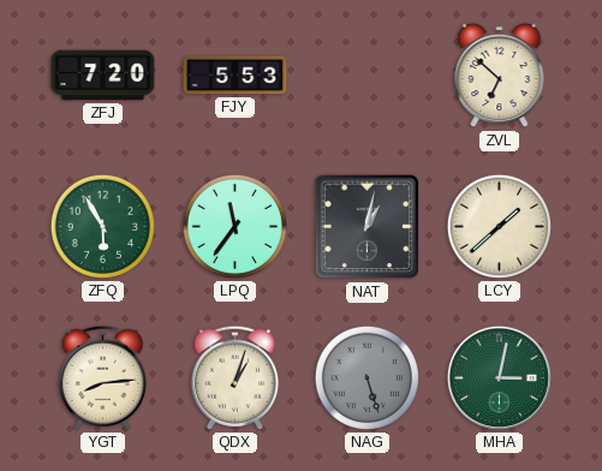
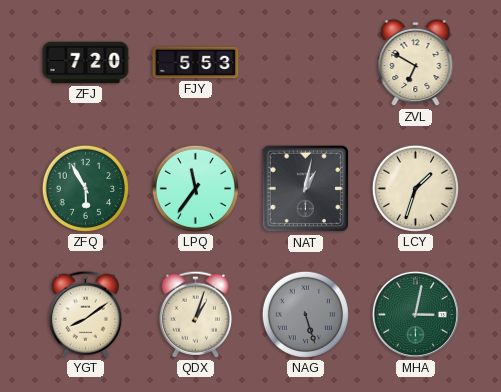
ZVL: 6:52 -> 6:50 (416, 63)
LCY: 1:38 -> 1:33 (415, 188)
YGT: 8:14 -> 8:09 (85, 314)
